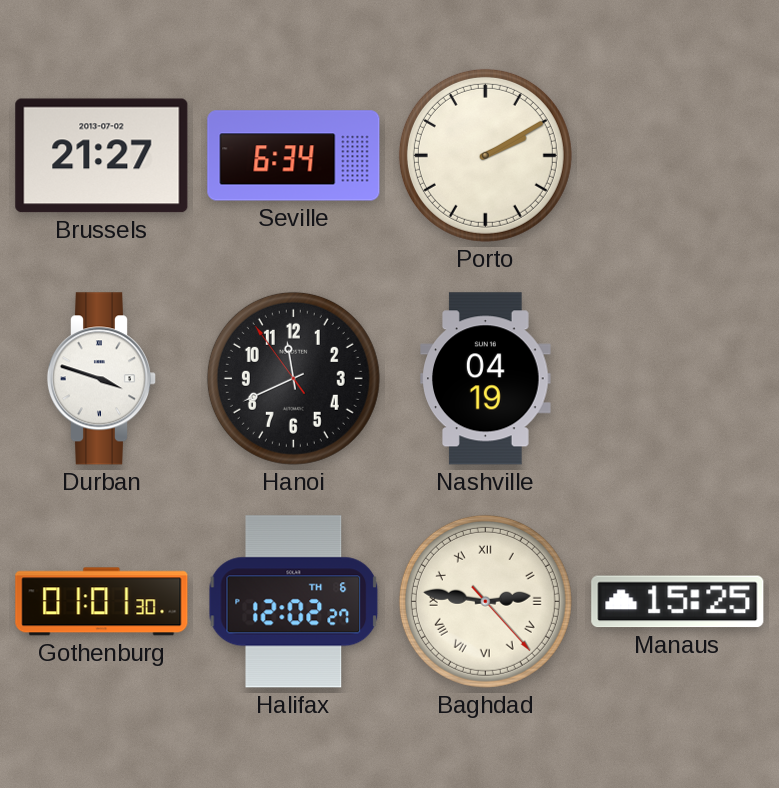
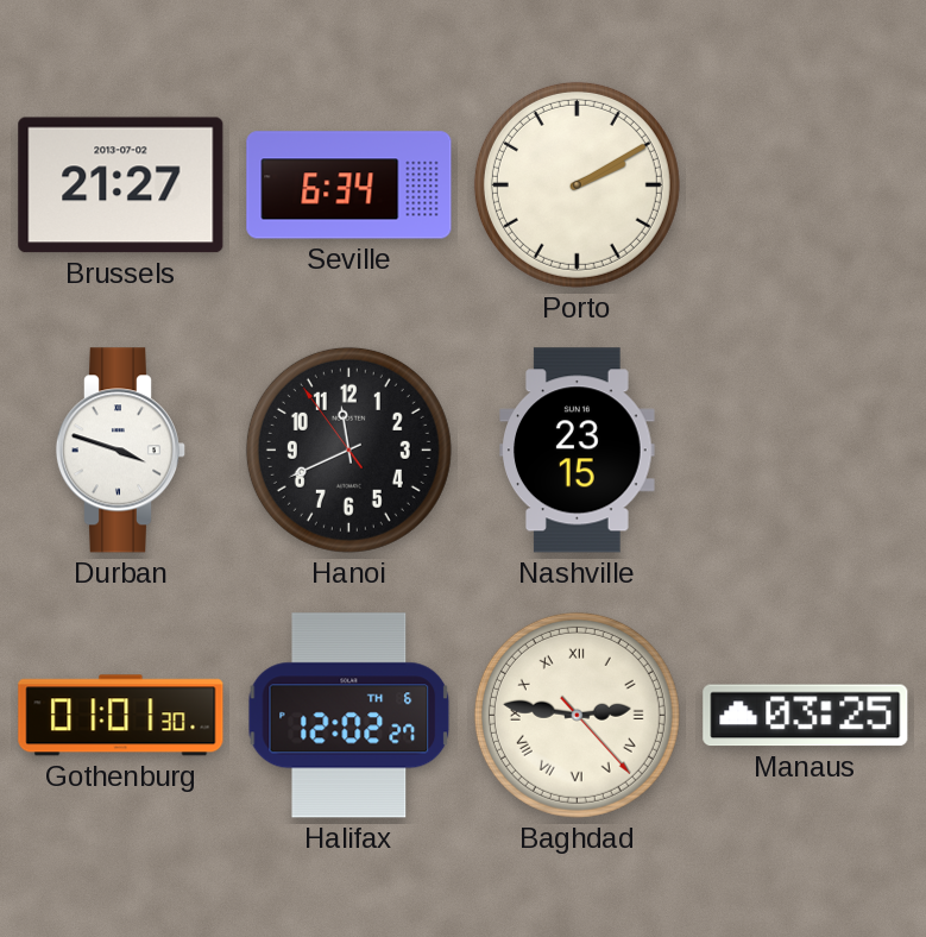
Nashville: 04:19 -> 23:15 (578, 451)
Manaus: 15:25 -> 03:25 (806, 716)
